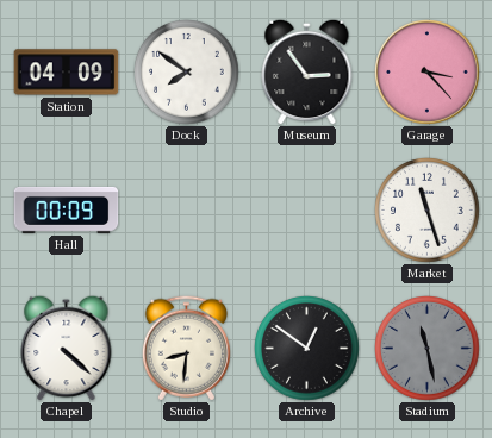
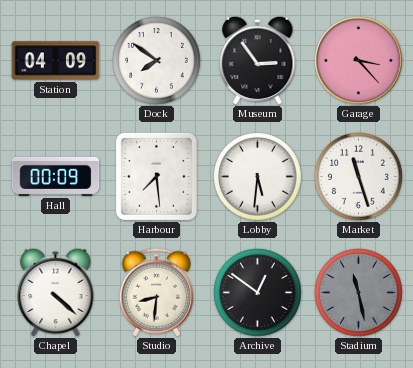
Harbour: none -> 7:29 (156, 176)
Lobby: none -> 5:31 (258, 177)
